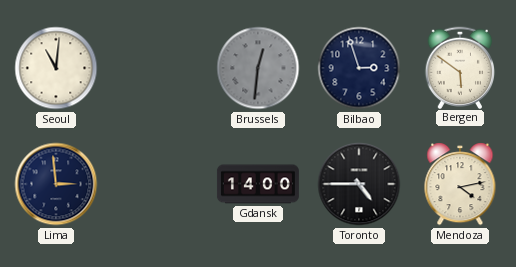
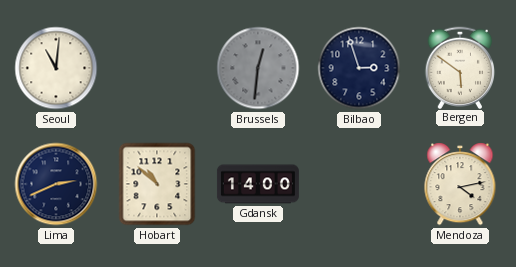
Lima: 2:59 -> 2:41 (56, 184)
Hobart: none -> 10:52 (157, 184)
Toronto: 4:45 -> none (359, 184)
